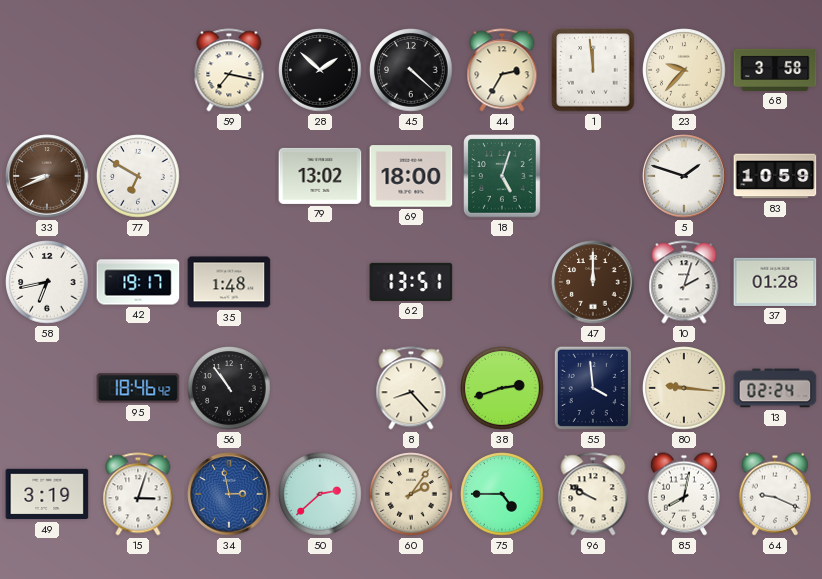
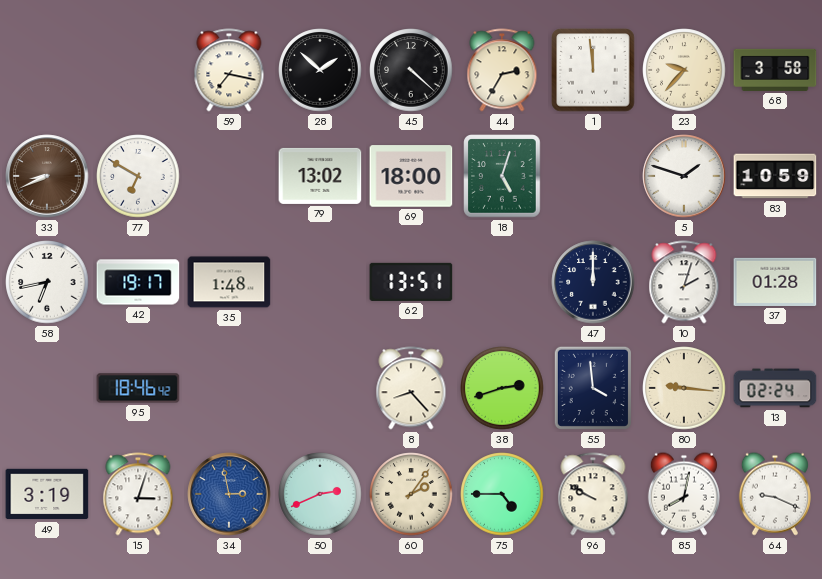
47 dial: brown -> navy (593, 282)
56: 10:54 -> none (229, 388)
50: 2:38 -> 2:41 (320, 494)
